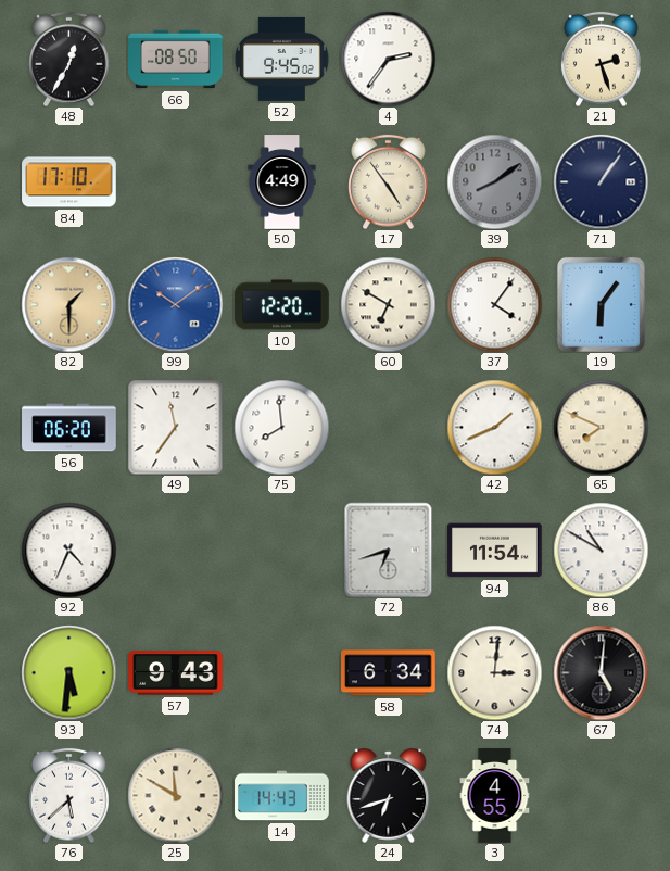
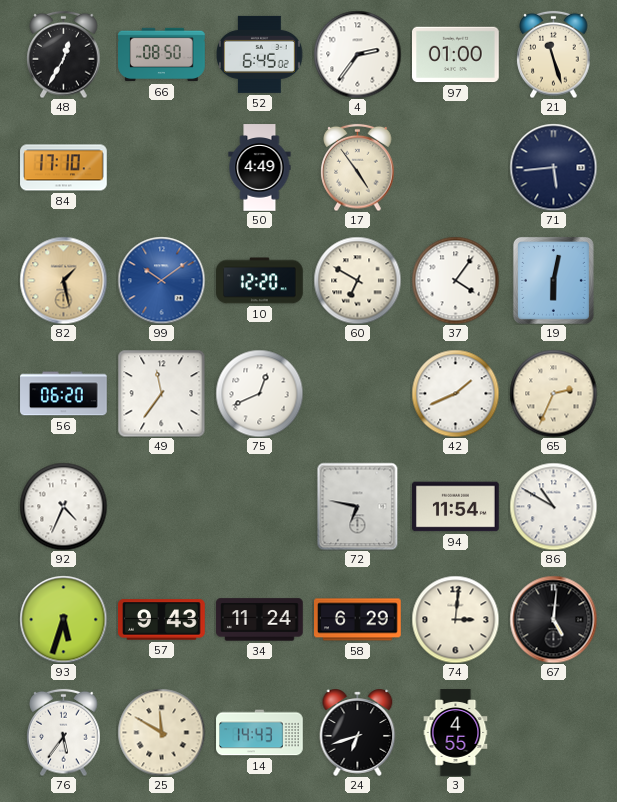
52: 9:45 -> 6:45 (260, 54)
97: none -> 01:00 (456, 55)
21: 2:27 -> 11:27 (554, 54)
39: 8:09 -> none (494, 181)
71: 1:06 -> 5:44 (553, 167)
82: 1:30 -> 1:28 (63, 280)
19: 6:06 -> 6:02 (553, 280)
75: 7:59 -> 12:41 (259, 393)
65: 7:49 -> 2:34 (553, 393)
72: 6:42 -> 6:47 (358, 506)
93: 5:31 -> 5:33 (63, 619)
34: none -> 11:24 (260, 620)
58: 6:34 -> 6:29 (358, 620)
76: 5:38 -> 5:36 (64, 732)
